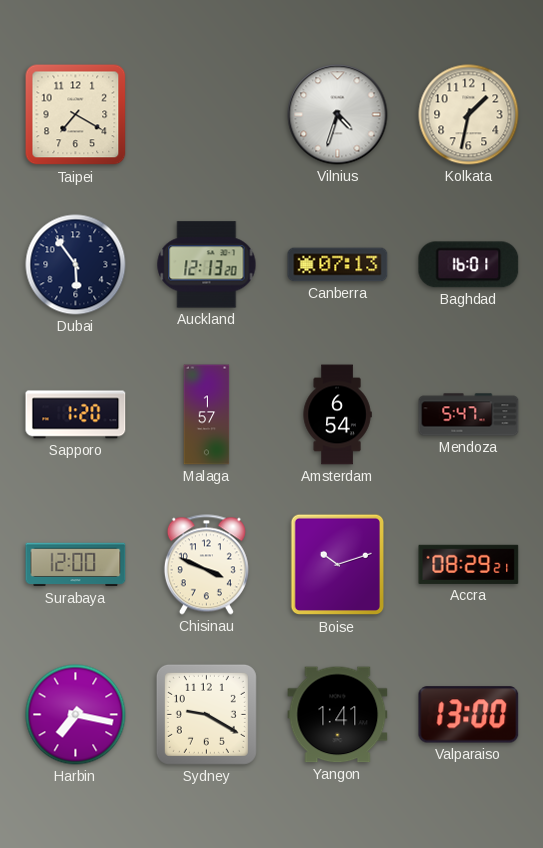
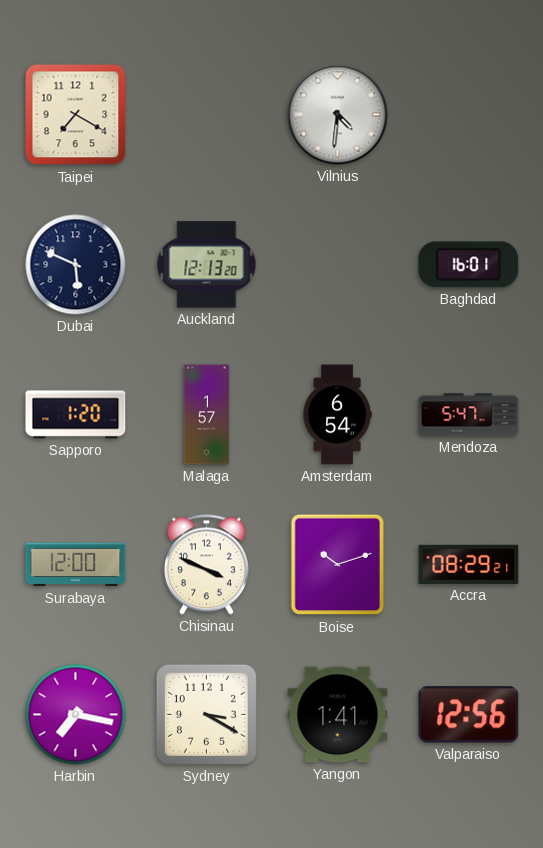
Vilnius: 4:33 -> 4:31 (338, 115)
Kolkata: 1:32 -> none (469, 115)
Dubai: 5:54 -> 5:49 (76, 265)
Canberra: 07:13 -> none (338, 265)
Sydney: 9:20 -> 3:20 (206, 714)
Valparaiso: 13:00 -> 12:56 (469, 715)
